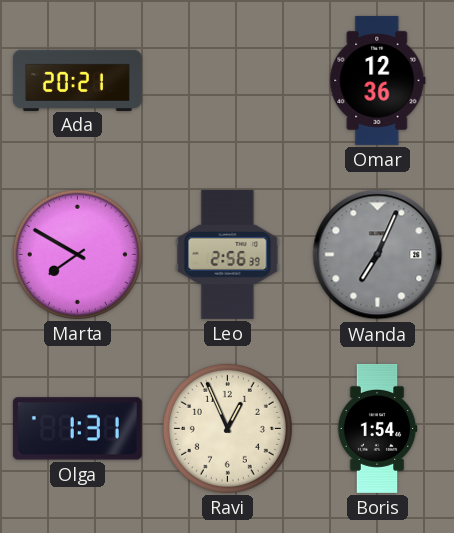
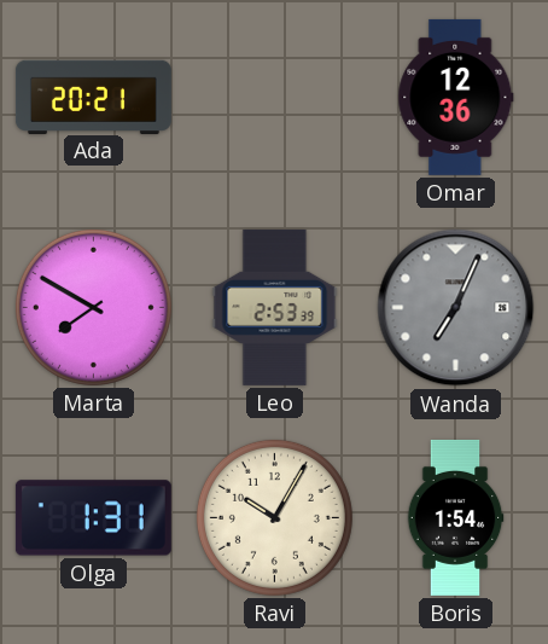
Leo: 2:56 -> 2:53 (275, 307)
Ravi: 12:56 -> 10:05 (274, 517)
